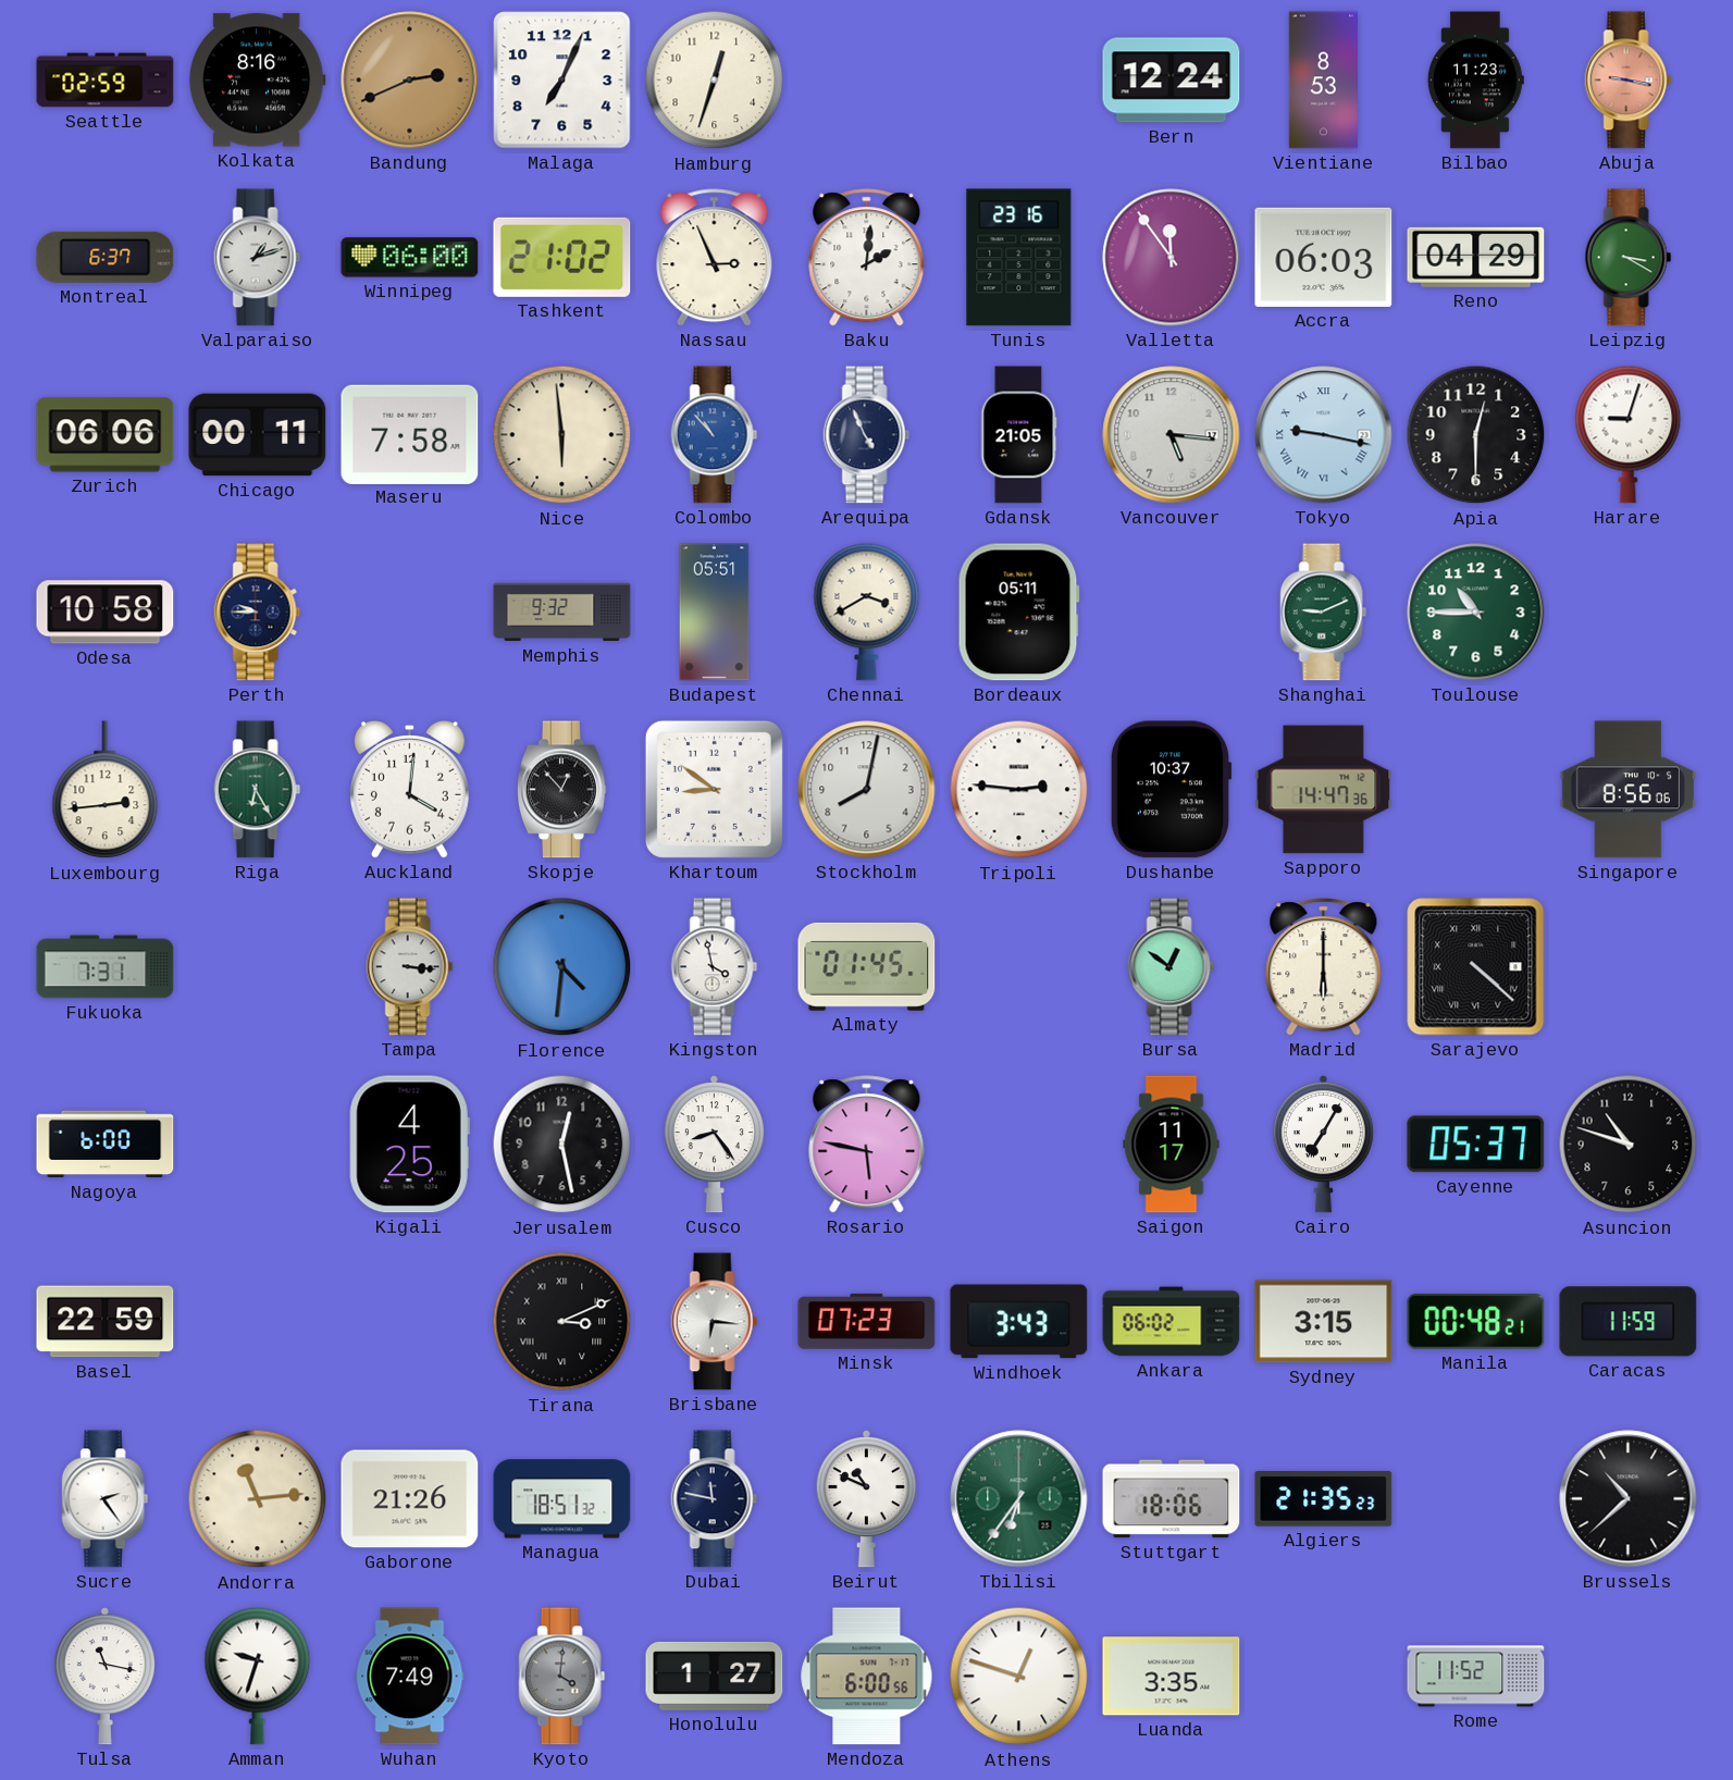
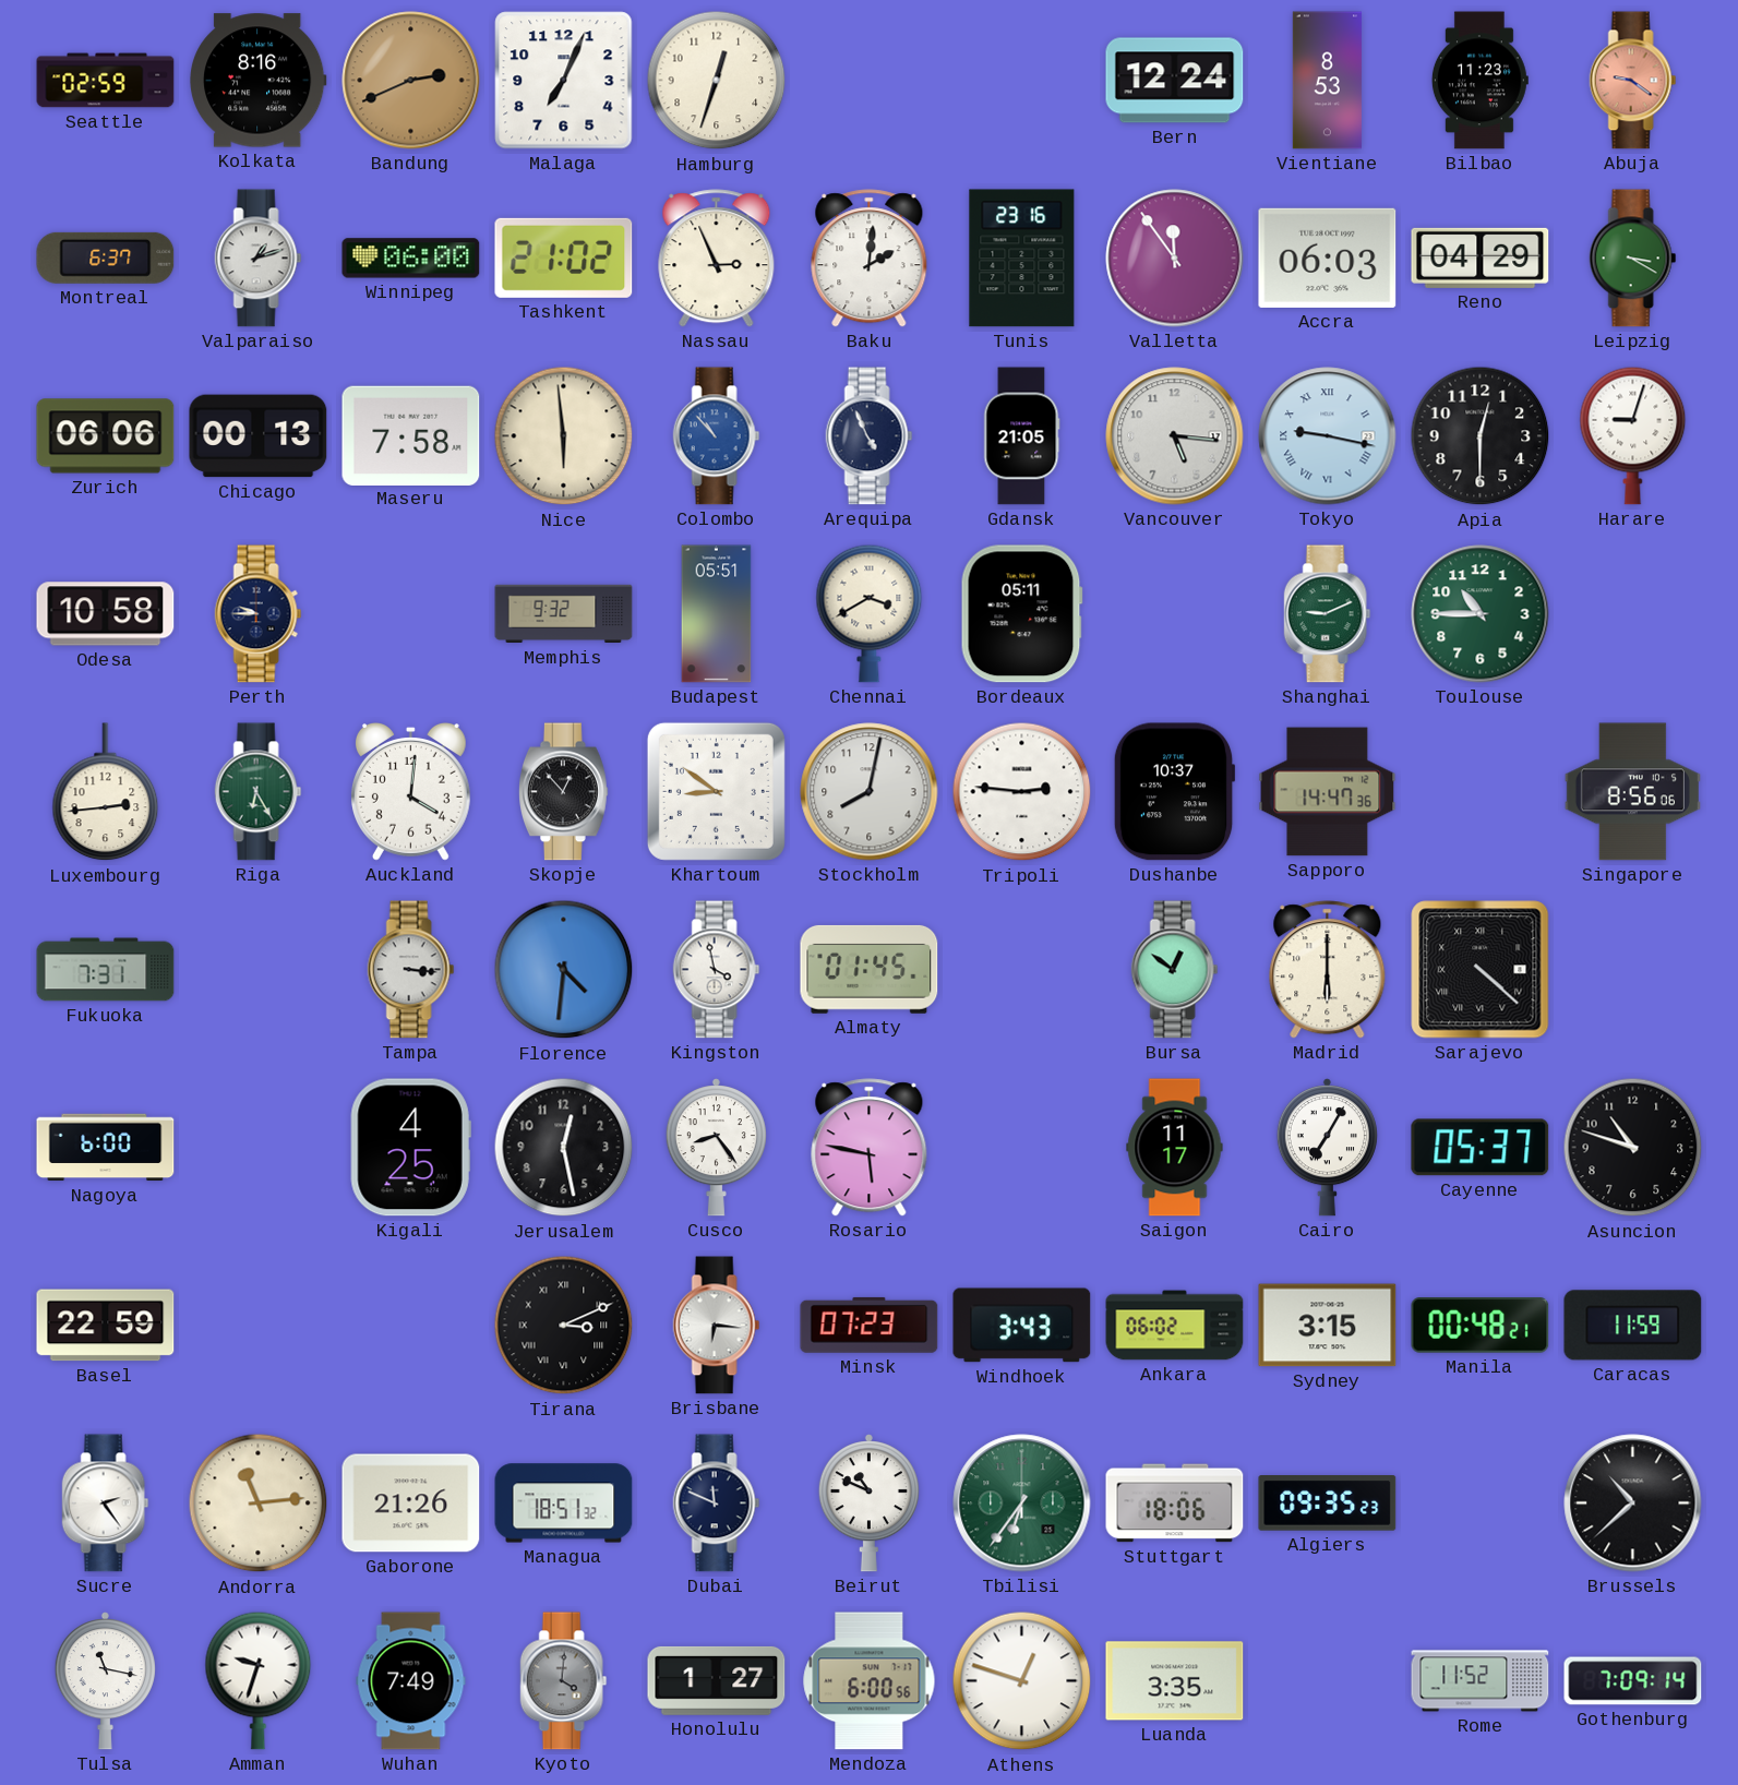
Abuja: 9:17 -> 9:21 (1633, 81)
Chicago: 00:11 -> 00:13 (259, 436)
Dubai: 11:47 -> 11:49 (717, 1504)
Algiers: 21:35 -> 09:35 (1328, 1504)
Gothenburg: none -> 7:09 (1633, 1681)
